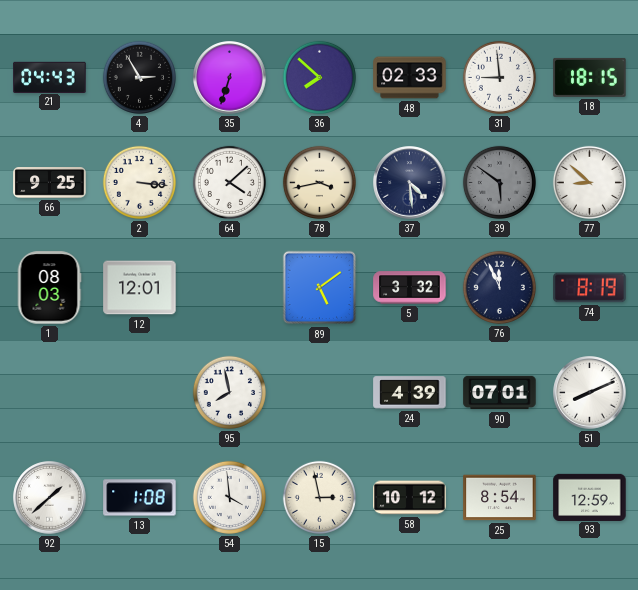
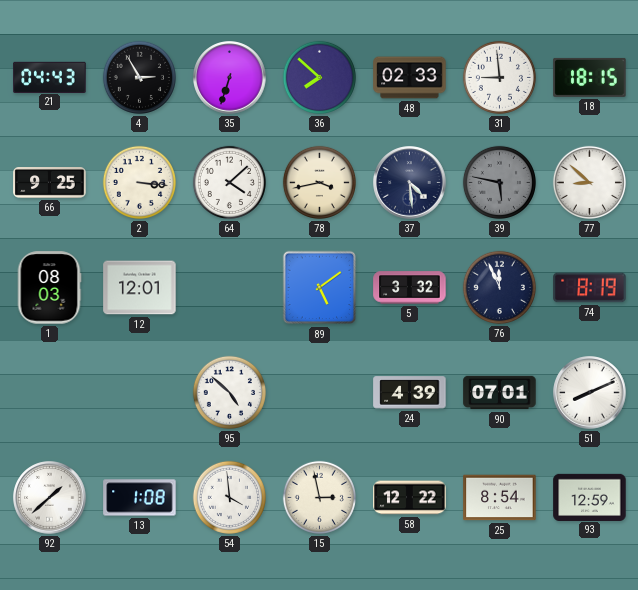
39: 5:51 -> 5:47 (499, 182)
95: 7:58 -> 4:52 (229, 392)
58: 10:12 -> 12:22 (410, 498)
